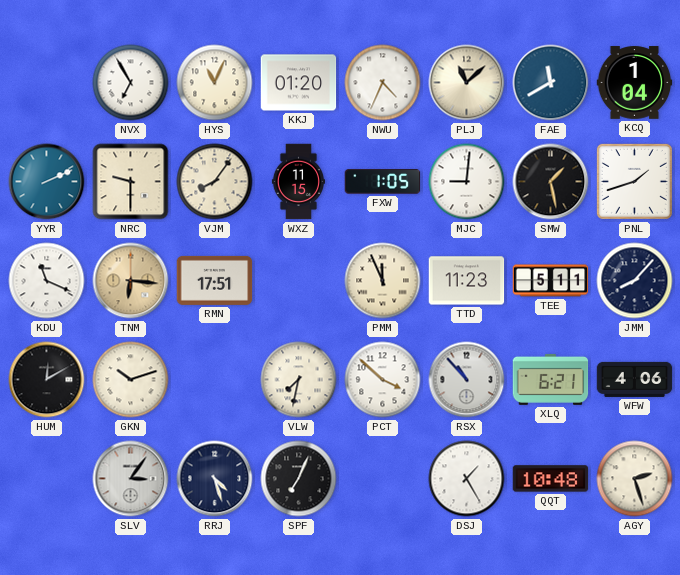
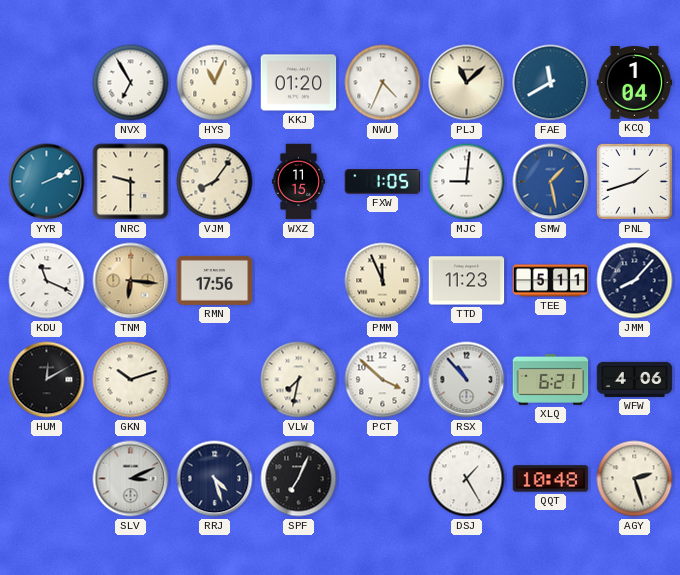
SMW dial: black -> blue (551, 182)
RMN: 17:51 -> 17:56 (215, 280)
SLV: 3:06 -> 3:11 (131, 479)
